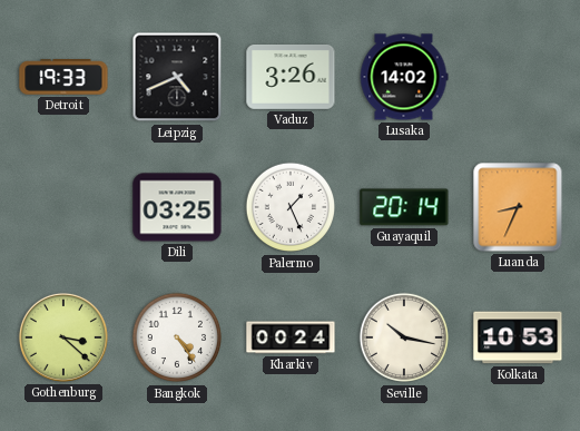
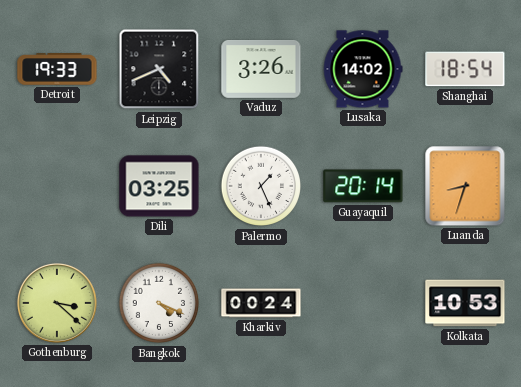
Shanghai: none -> 18:54 (465, 69)
Luanda: 8:34 -> 8:33 (465, 186)
Bangkok: 4:24 -> 4:19 (159, 303)
Seville: 10:17 -> none (404, 337)
